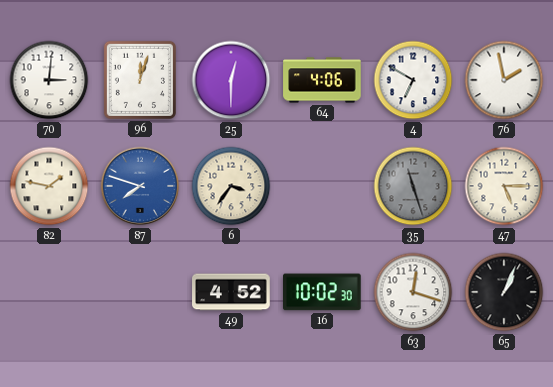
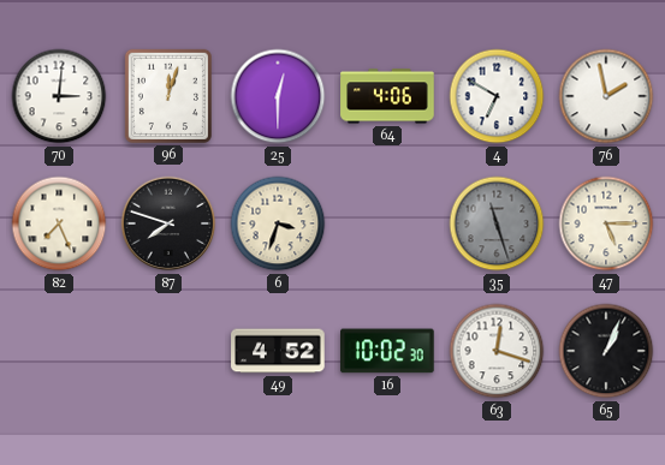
82: 1:47 -> 7:26 (59, 223)
87 dial: blue -> black (168, 223)
6: 3:36 -> 3:33 (278, 223)
